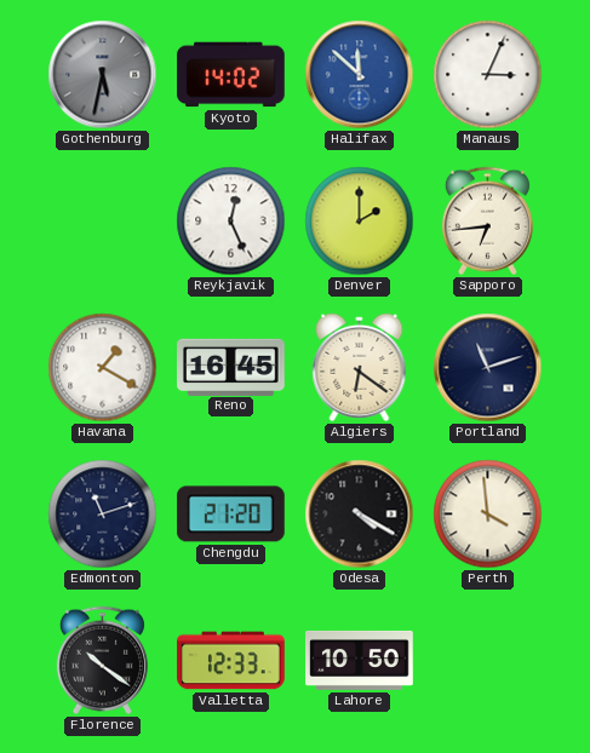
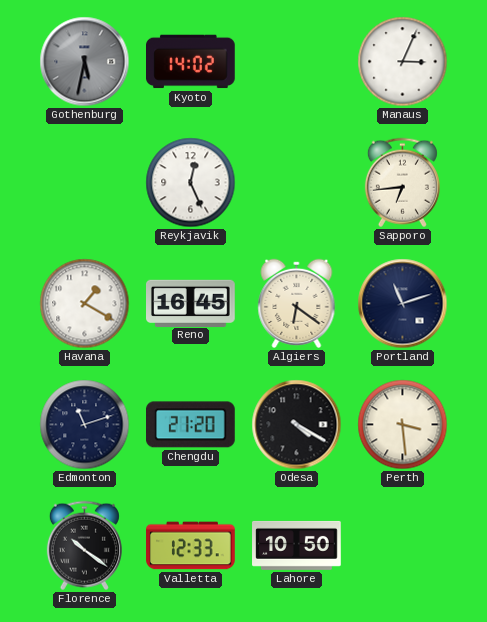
Halifax: 11:52 -> none (360, 75)
Denver: 2:00 -> none (360, 222)
Perth: 3:59 -> 3:29 (403, 425)
